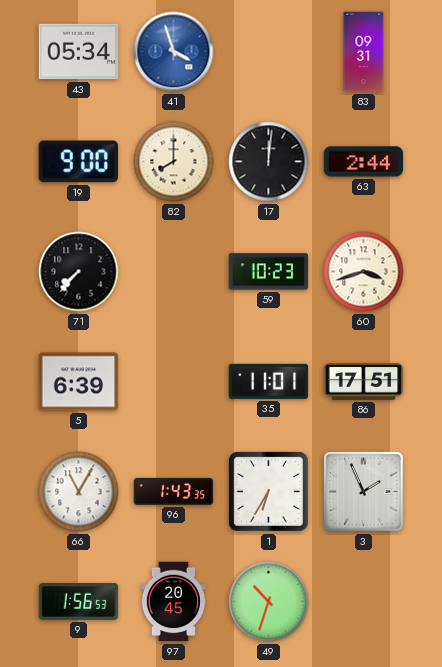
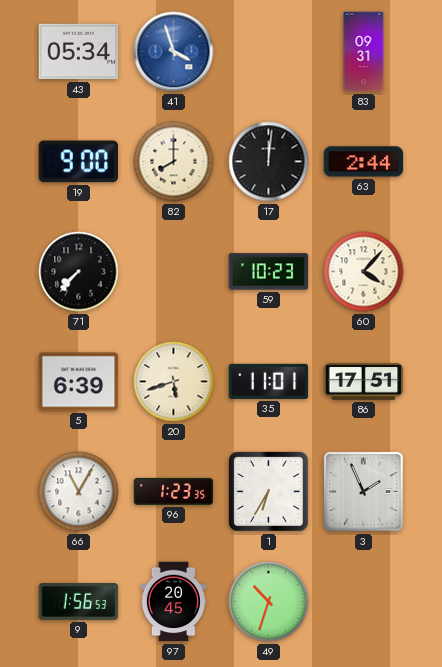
60: 3:42 -> 4:07 (364, 272)
20: none -> 5:42 (174, 382)
96: 1:43 -> 1:23 (174, 491)
